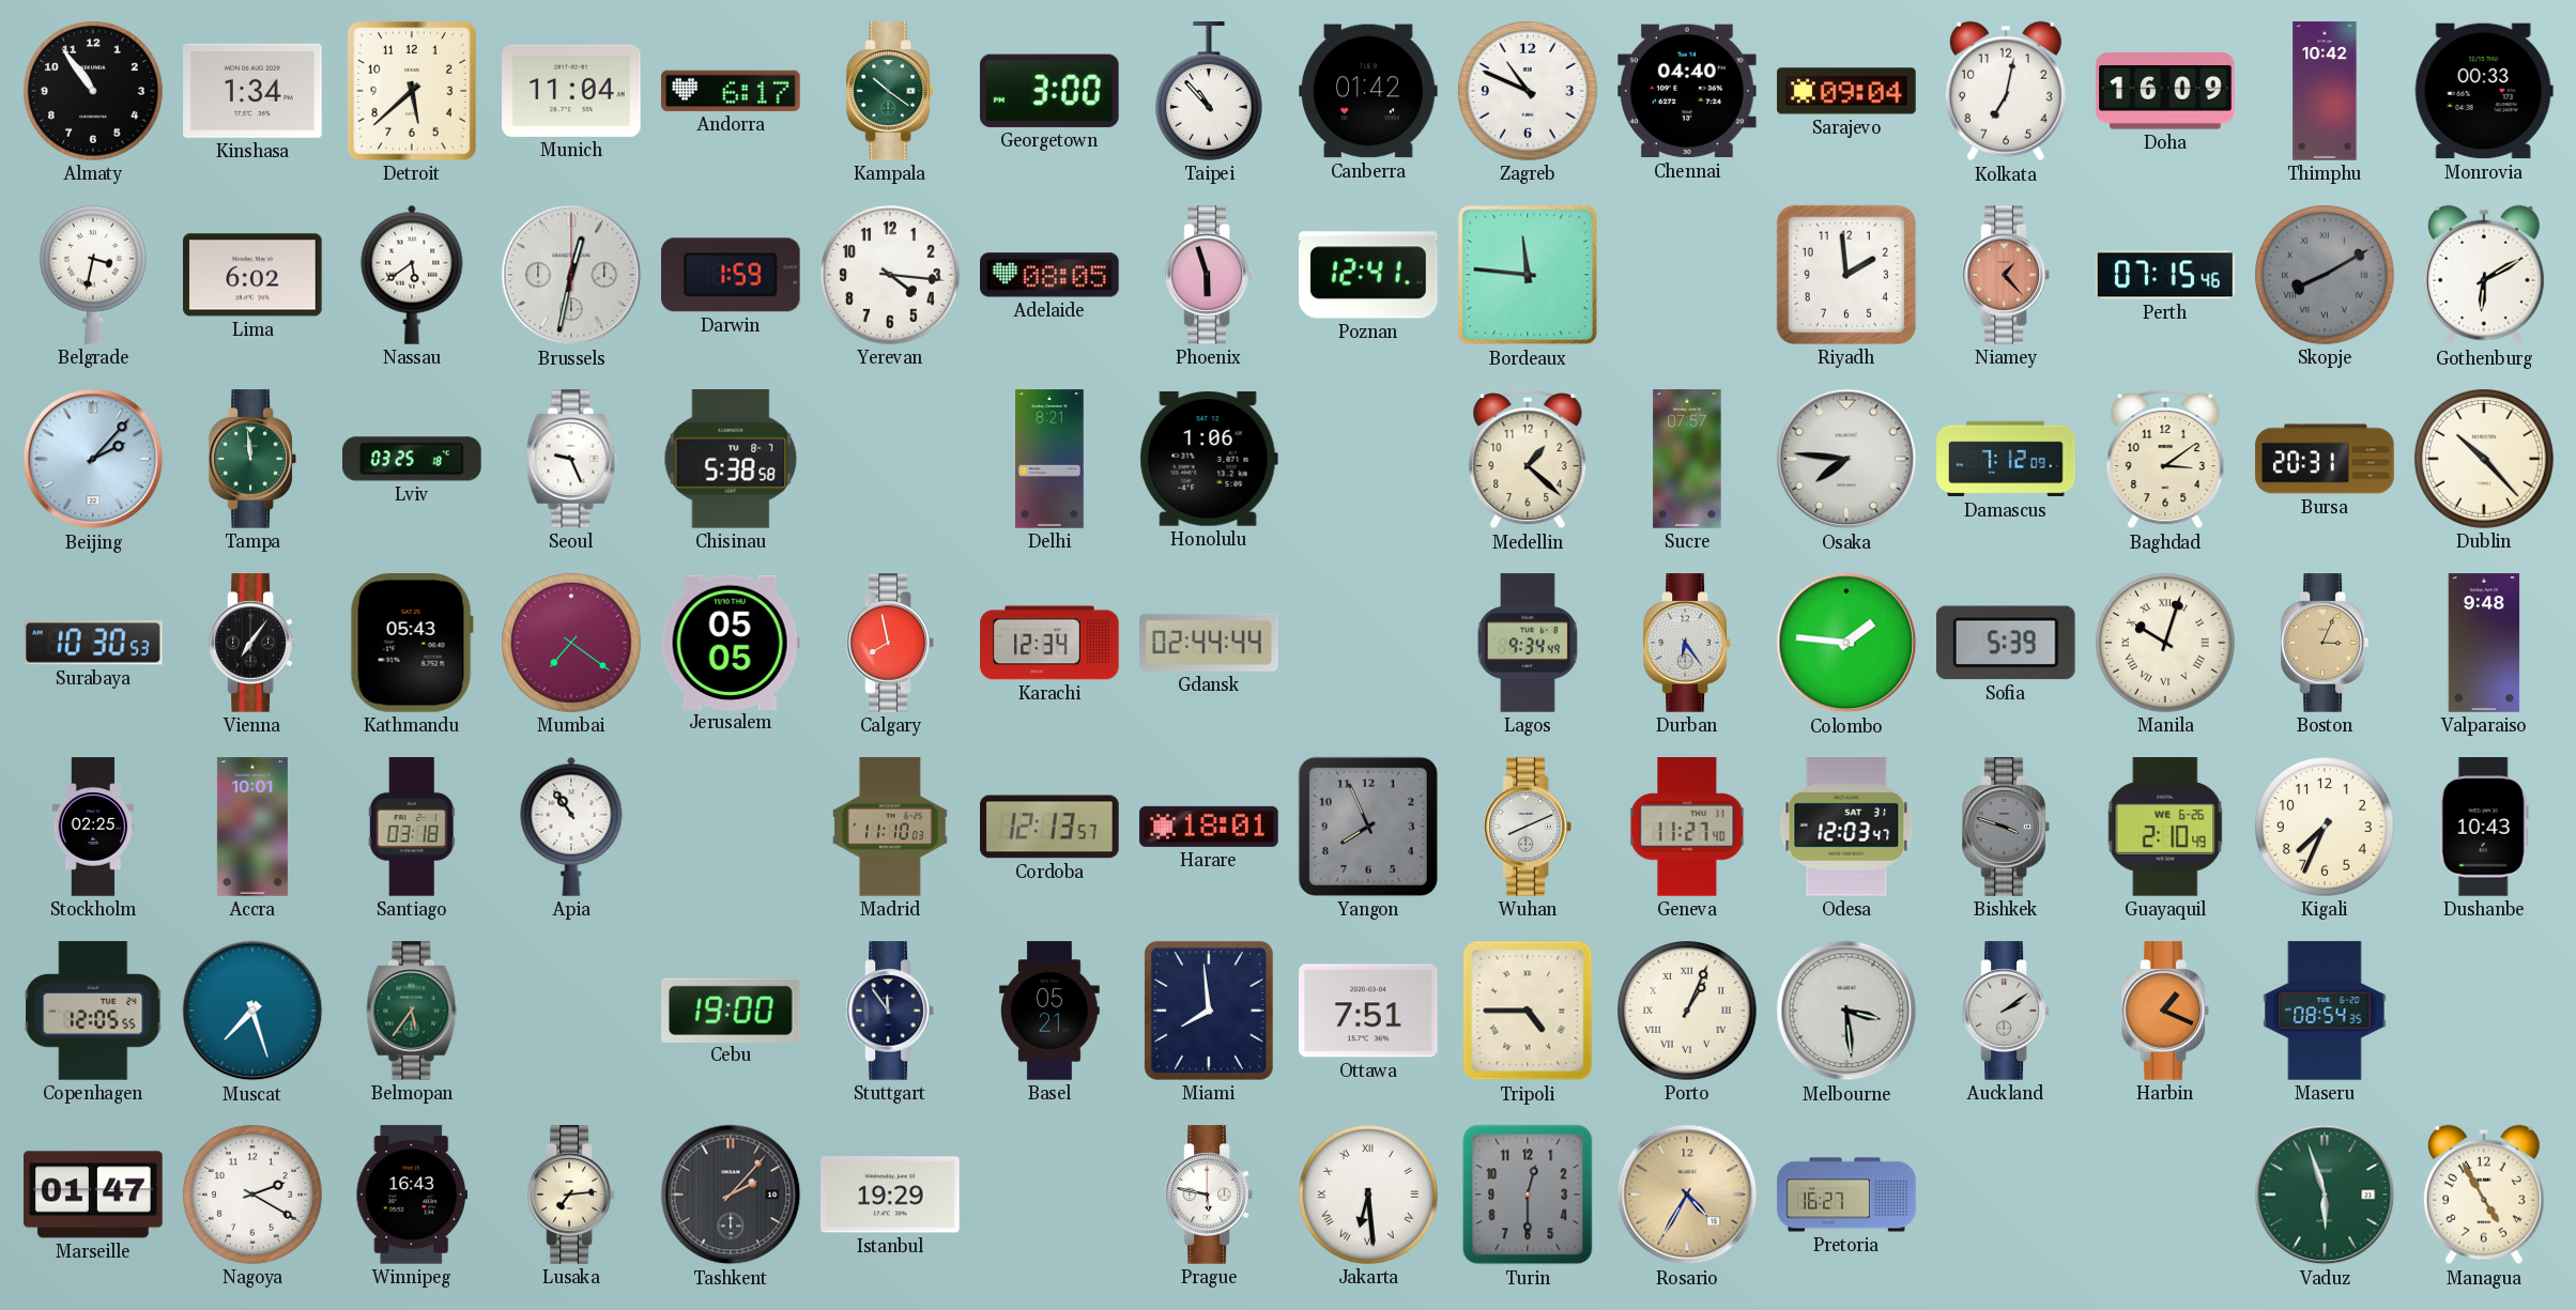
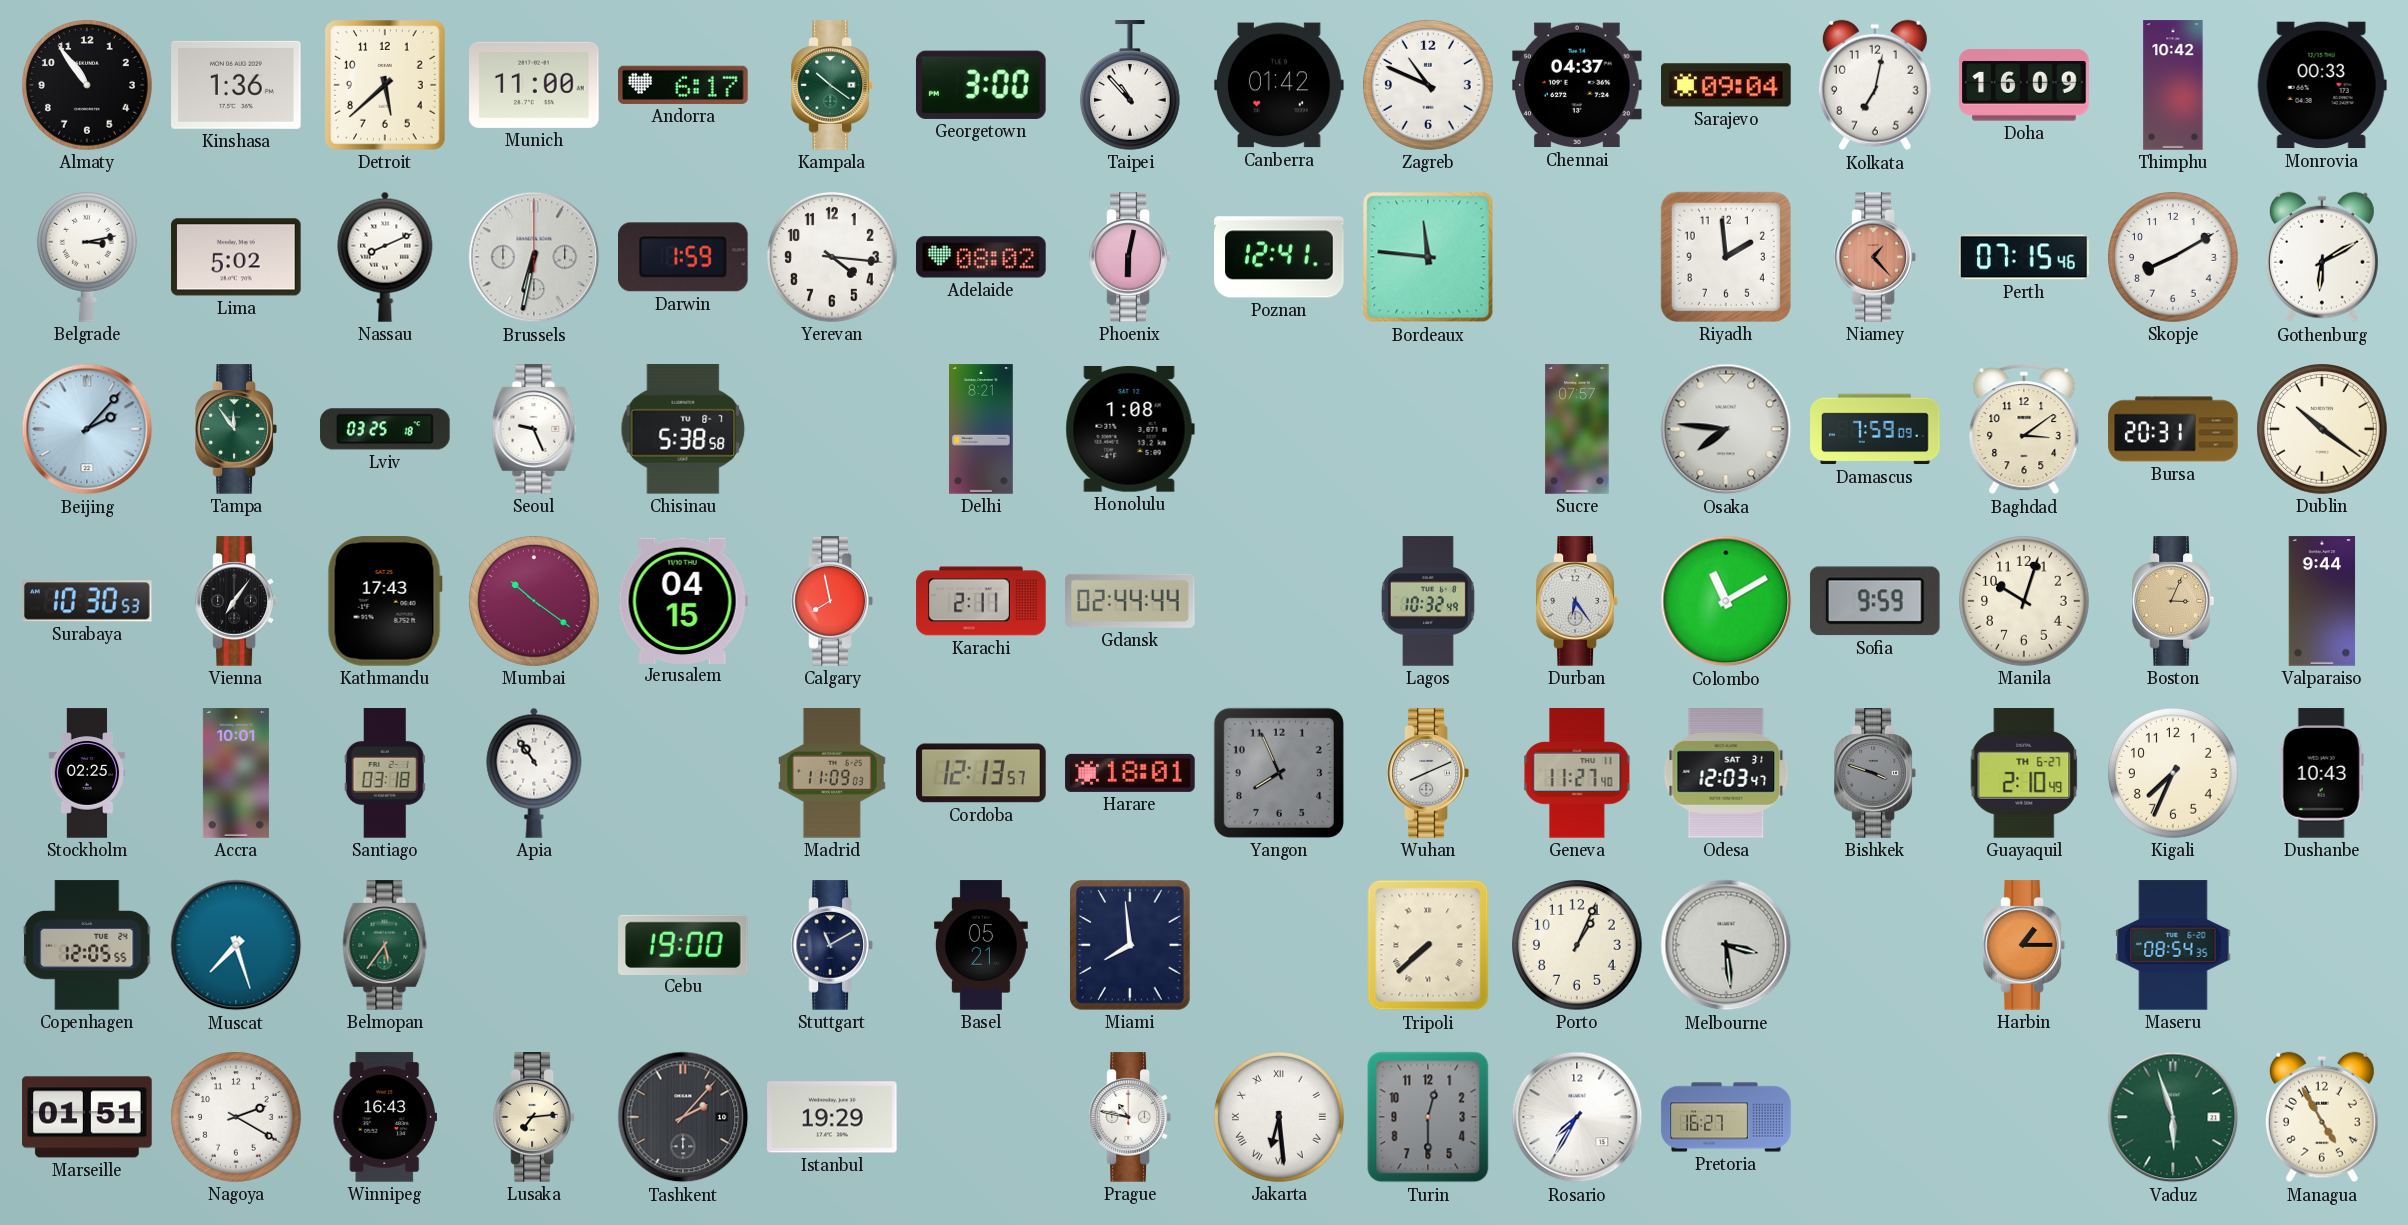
Kinshasa: 1:34 -> 1:36 (236, 85)
Munich: 11:04 -> 11:00 (534, 85)
Chennai: 04:40 -> 04:37 (1577, 85)
Belgrade: 3:32 -> 3:13 (87, 257)
Lima: 6:02 -> 5:02 (236, 257)
Nassau: 5:39 -> 8:11 (385, 257)
Brussels: 12:32 -> 6:32 (534, 257)
Adelaide: 08:05 -> 08:02 (981, 257)
Phoenix: 5:57 -> 6:02 (1130, 257)
Skopje dial: grey -> white (2174, 258)
Skopje numerals: Roman -> Arabic (2174, 258)
Tampa: 11:59 -> 11:54 (236, 429)
Honolulu: 1:06 -> 1:08 (1130, 429)
Medellin: 1:22 -> none (1528, 459)
Damascus: 7:12 -> 7:59 (1875, 429)
Dublin: 10:23 -> 10:21 (2323, 430)
Kathmandu: 05:43 -> 17:43 (385, 602)
Mumbai: 7:21 -> 10:21 (535, 602)
Jerusalem: 05:05 -> 04:15 (683, 600)
Karachi: 12:34 -> 2:11 (981, 601)
Lagos: 9:34 -> 10:32 (1428, 601)
Colombo: 1:46 -> 11:10 (1726, 601)
Sofia: 5:39 -> 9:59 (1875, 601)
Manila numerals: Roman -> Arabic (2025, 602)
Valparaiso: 9:48 -> 9:44 (2322, 601)
Madrid: 11:10 -> 11:09 (832, 773)
Guayaquil date: WE 6-26 -> TH 6-27 (2024, 773)
Stuttgart: 11:54 -> 11:10 (832, 945)
Ottawa: 7:51 -> none (1368, 1011)
Tripoli: 4:45 -> 7:38 (1428, 945)
Porto numerals: Roman -> Arabic (1578, 946)
Auckland: 2:09 -> none (2006, 1011)
Harbin: 1:19 -> 1:15 (2024, 945)
Marseille: 01:47 -> 01:51 (87, 1117)
Prague: 5:47 -> 10:47 (1130, 1117)
Rosario: 4:35 -> 7:35 (1577, 1117)
Rosario dial: champagne -> white (1577, 1117)
